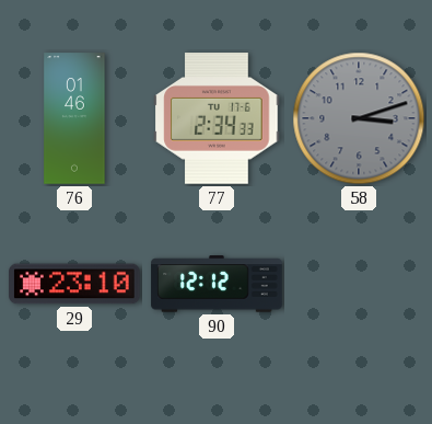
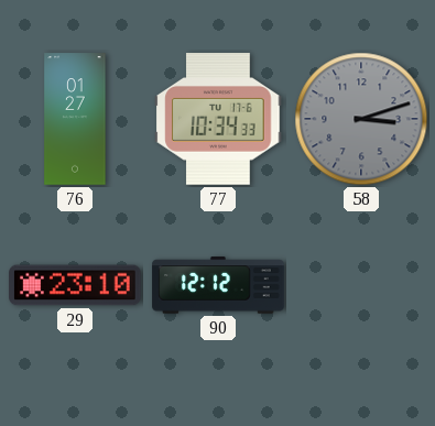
76: 01:46 -> 01:27 (75, 119)
77: 2:34 -> 10:34 (218, 119)
